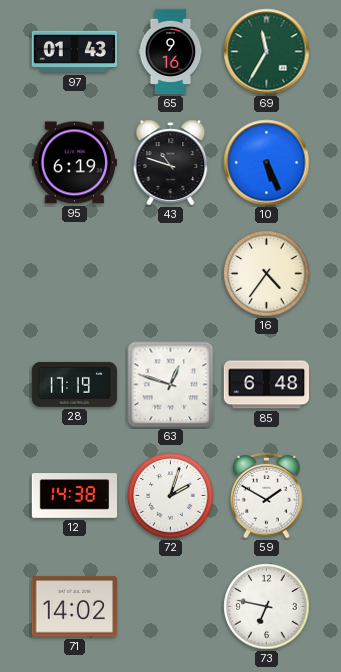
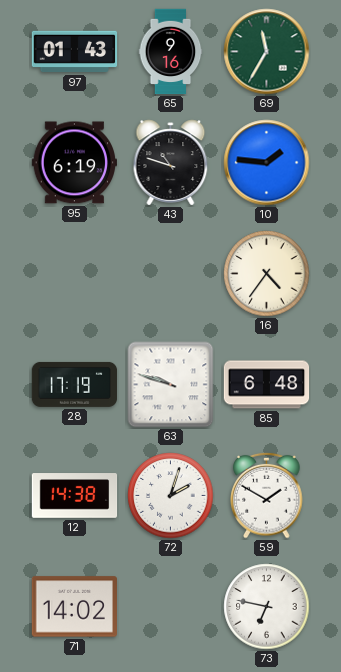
10: 5:26 -> 1:46 (267, 163)
63: 12:48 -> 9:48 (171, 385)
